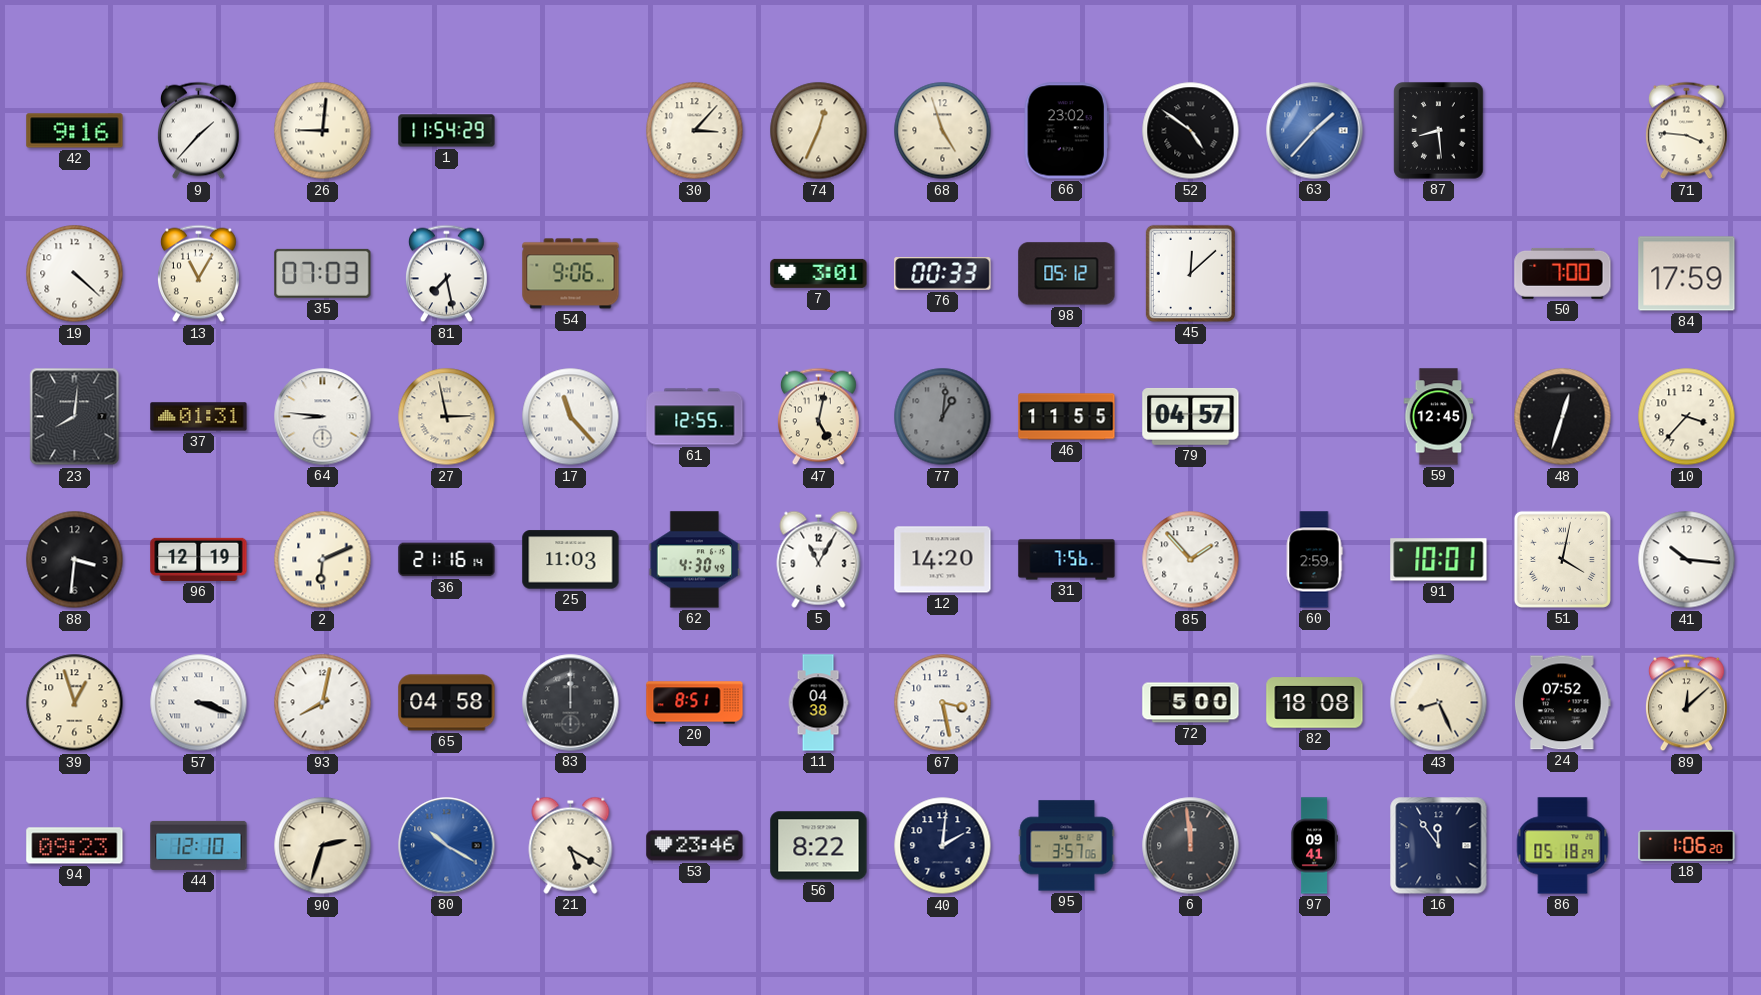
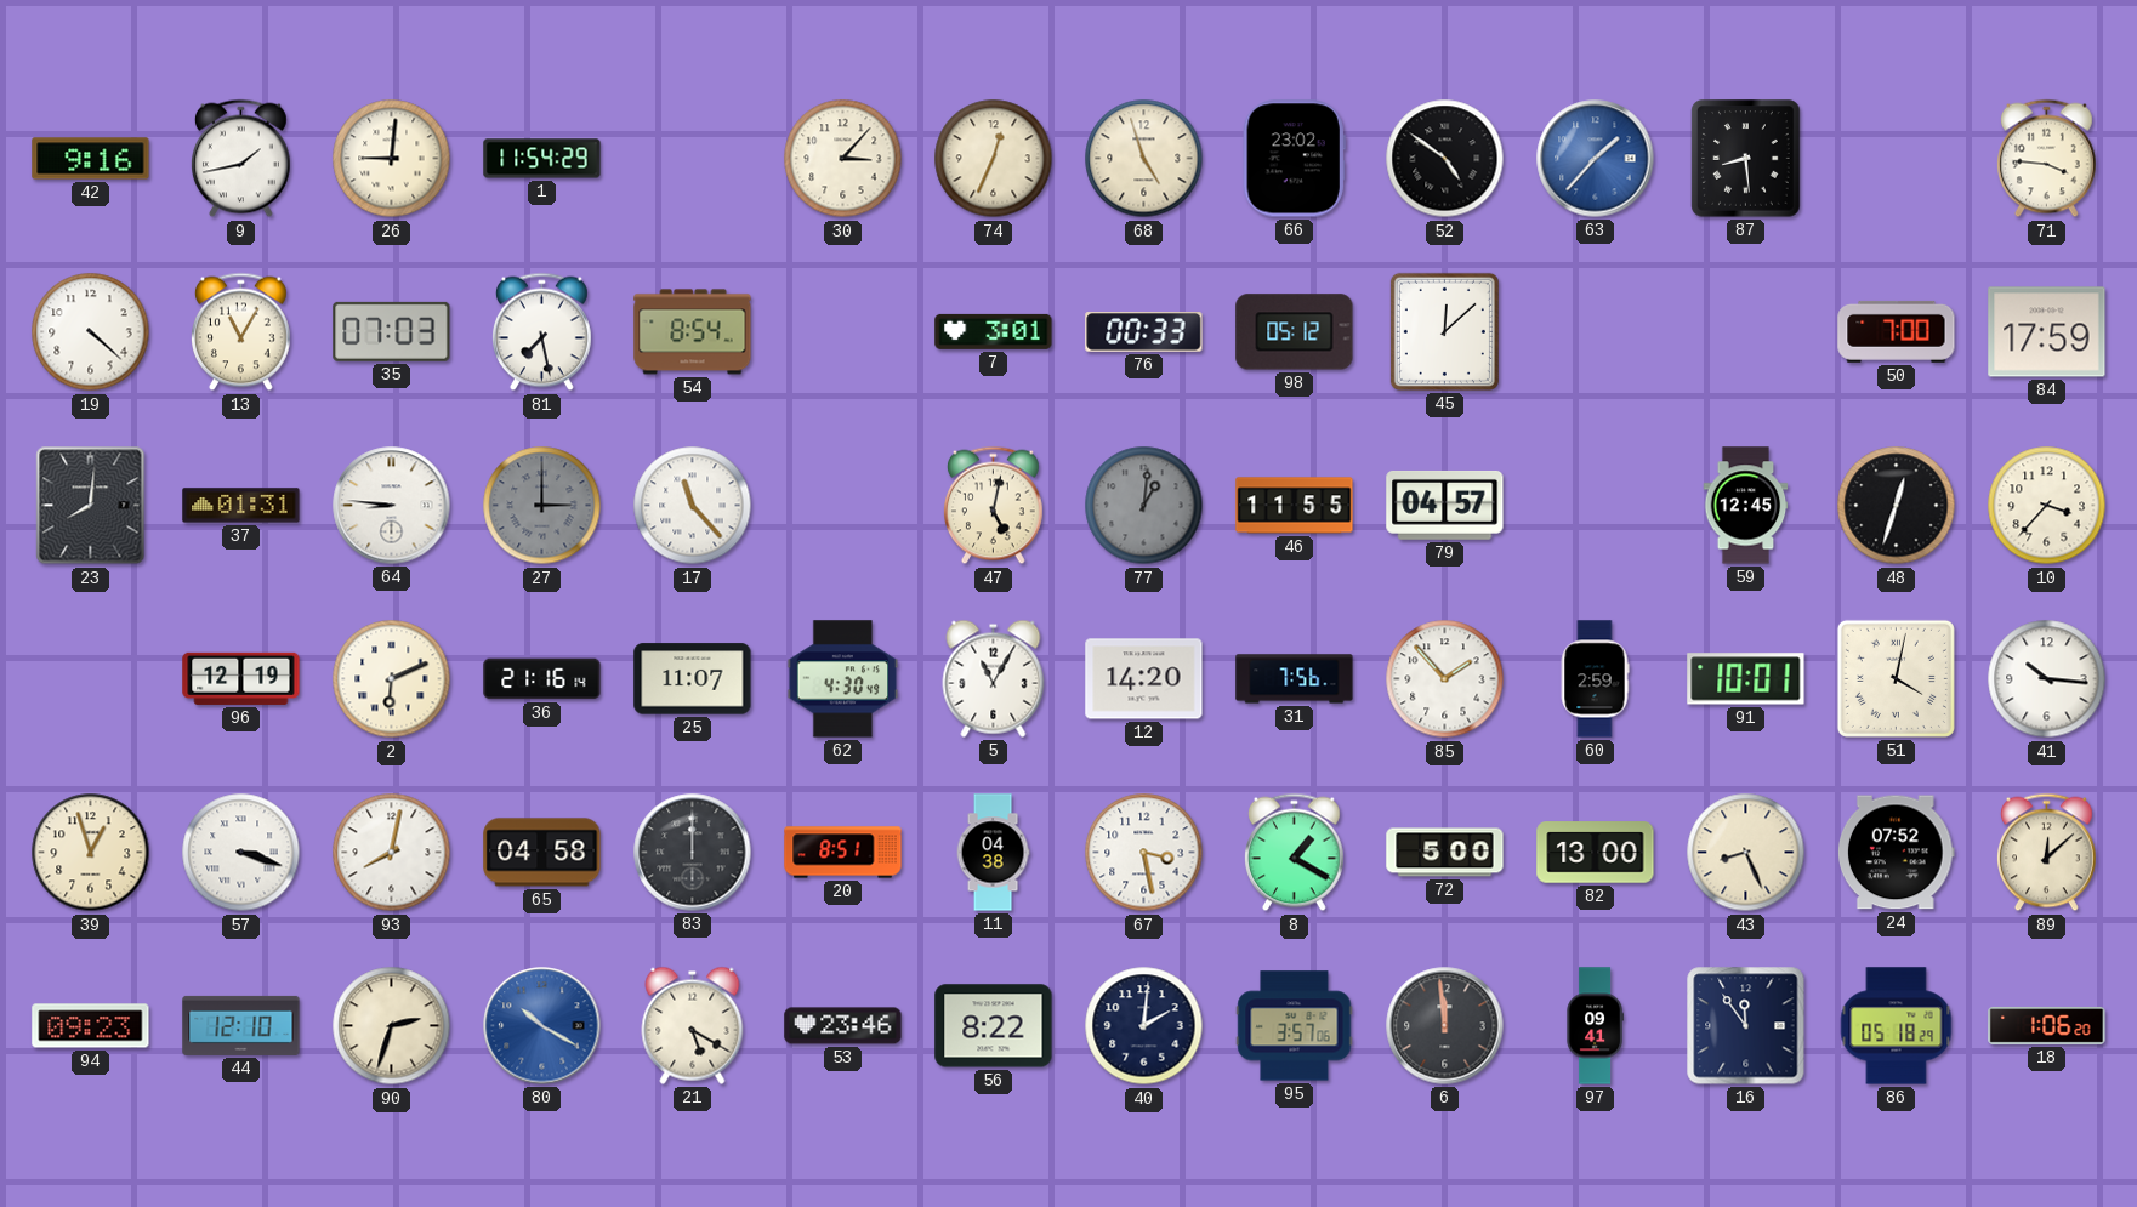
9: 1:37 -> 1:43 (241, 159)
54: 9:06 -> 8:54 (693, 332)
27: 2:58 -> 3:00 (542, 506)
27 dial: cream -> grey (542, 506)
61: 12:55 -> none (695, 417)
88: 3:31 -> none (75, 560)
25: 11:03 -> 11:07 (693, 679)
8: none -> 1:20 (1295, 853)
82: 18:08 -> 13:00 (1596, 853)
